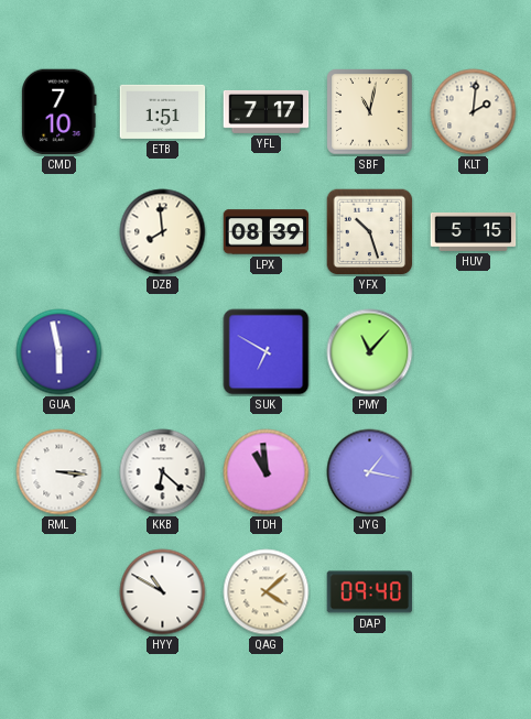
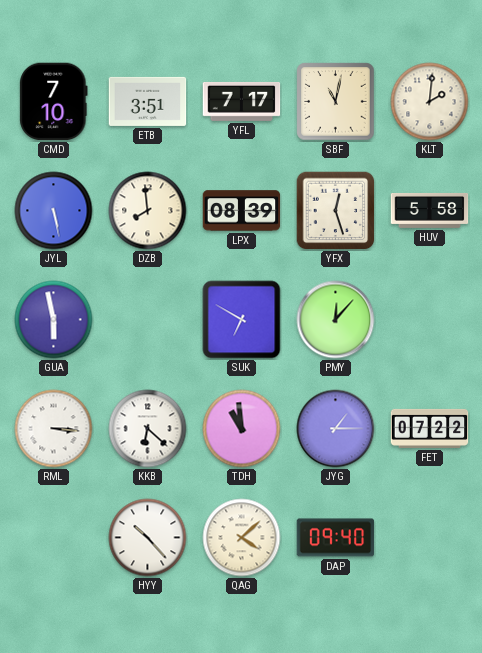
ETB: 1:51 -> 3:51 (148, 101)
JYL: none -> 5:28 (54, 211)
YFX: 10:27 -> 12:27 (336, 211)
HUV: 5:15 -> 5:58 (430, 210)
PMY: 11:07 -> 12:07 (336, 320)
JYG: 1:17 -> 1:15 (336, 429)
FET: none -> 07:22 (430, 428)
HYY: 10:50 -> 10:23 (148, 538)
